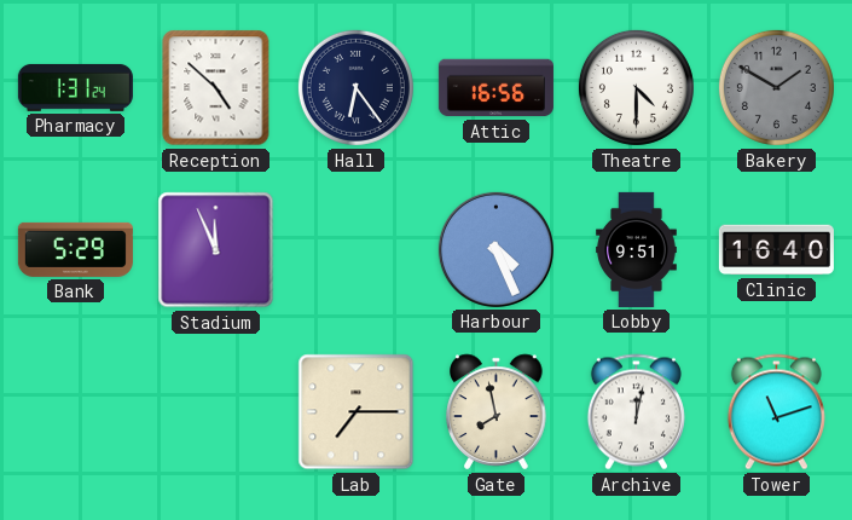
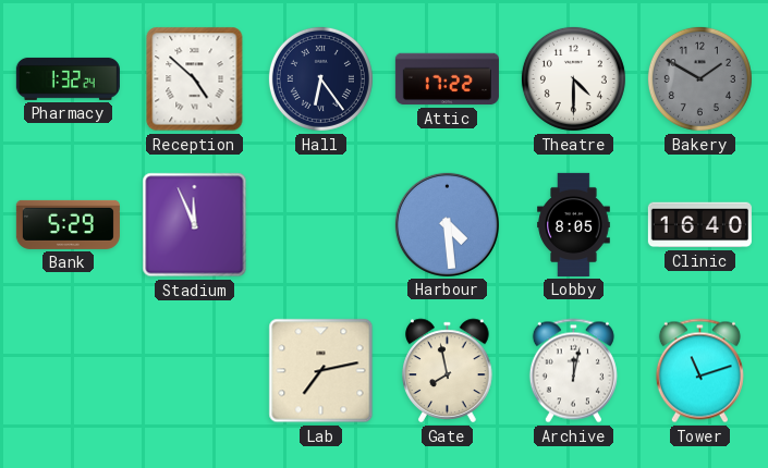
Pharmacy: 1:31 -> 1:32 (68, 78)
Attic: 16:56 -> 17:22 (447, 79)
Harbour: 4:26 -> 4:29 (447, 224)
Lobby: 9:51 -> 8:05 (574, 224)
Lab: 7:15 -> 7:13 (321, 371)
